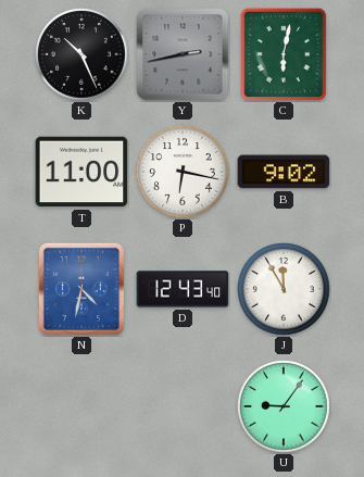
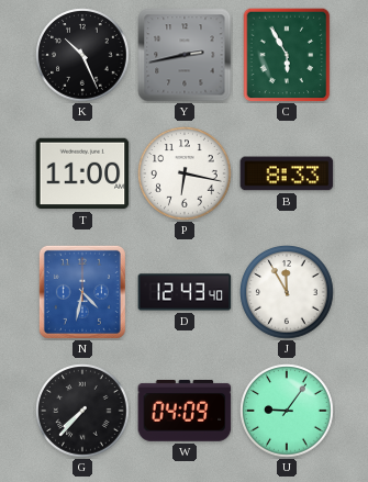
C: 6:02 -> 5:55 (287, 55)
B: 9:02 -> 8:33 (287, 173)
G: none -> 7:37 (82, 411)
W: none -> 04:09 (185, 411)
